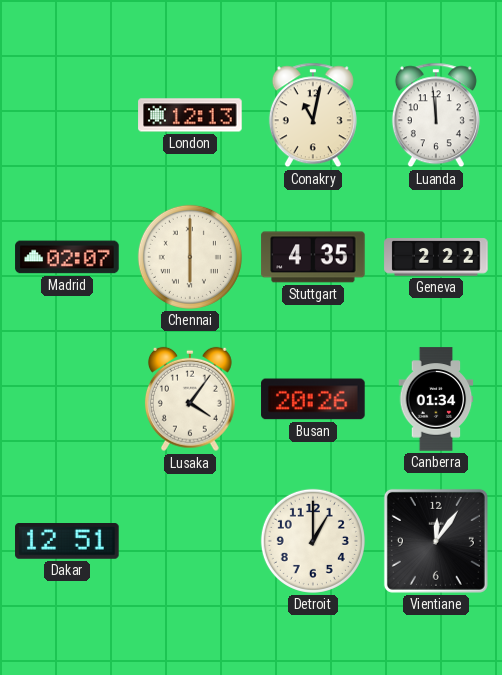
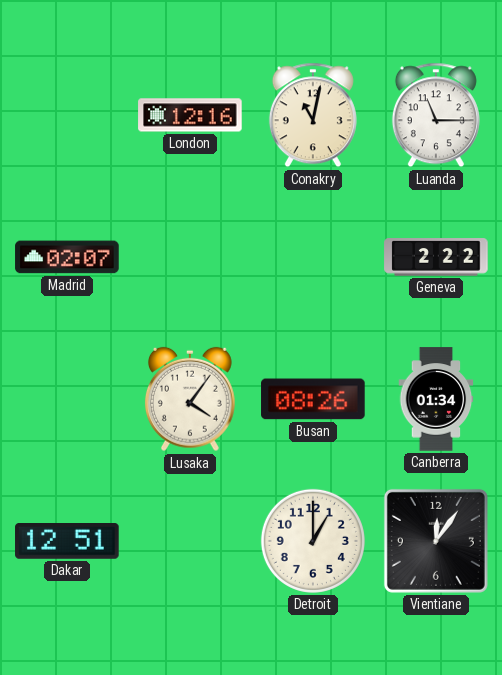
London: 12:13 -> 12:16 (190, 115)
Luanda: 11:59 -> 11:15 (436, 115)
Chennai: 6:00 -> none (190, 257)
Stuttgart: 4:35 -> none (313, 257)
Busan: 20:26 -> 08:26 (313, 399)
